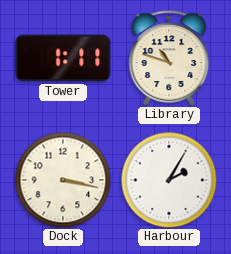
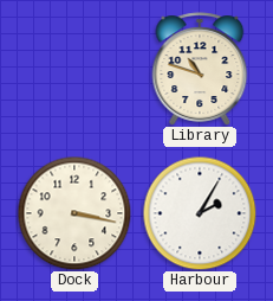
Tower: 1:11 -> none (63, 58)
